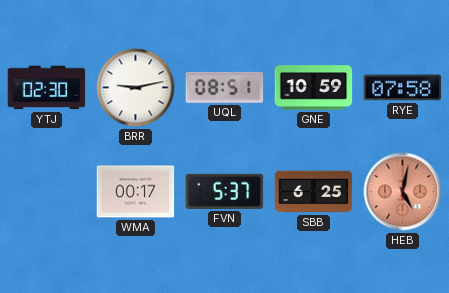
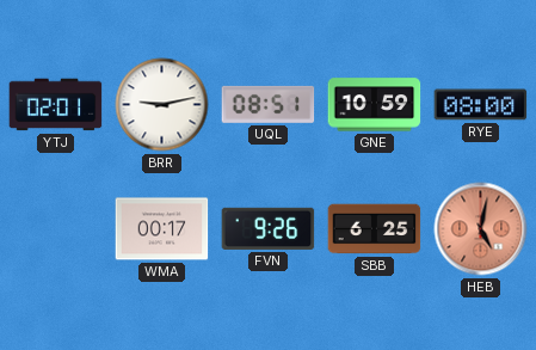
YTJ: 02:30 -> 02:01 (56, 105)
RYE: 07:58 -> 08:00 (481, 105)
FVN: 5:37 -> 9:26 (269, 228)
